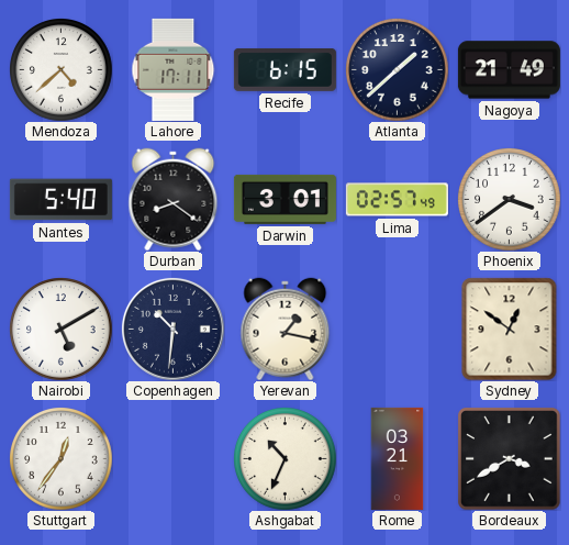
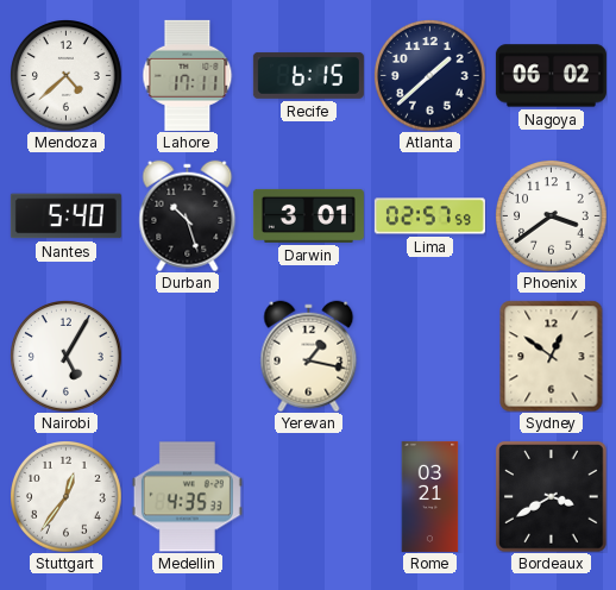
Nagoya: 21:49 -> 06:02 (551, 76)
Durban: 8:21 -> 10:27 (188, 215)
Lima: 02:57:49 -> 02:57:59 (429, 216)
Nairobi: 5:10 -> 5:05 (67, 357)
Copenhagen: 10:31 -> none (172, 329)
Medellin: none -> 4:35 (187, 497)
Ashgabat: 10:34 -> none (286, 459)
